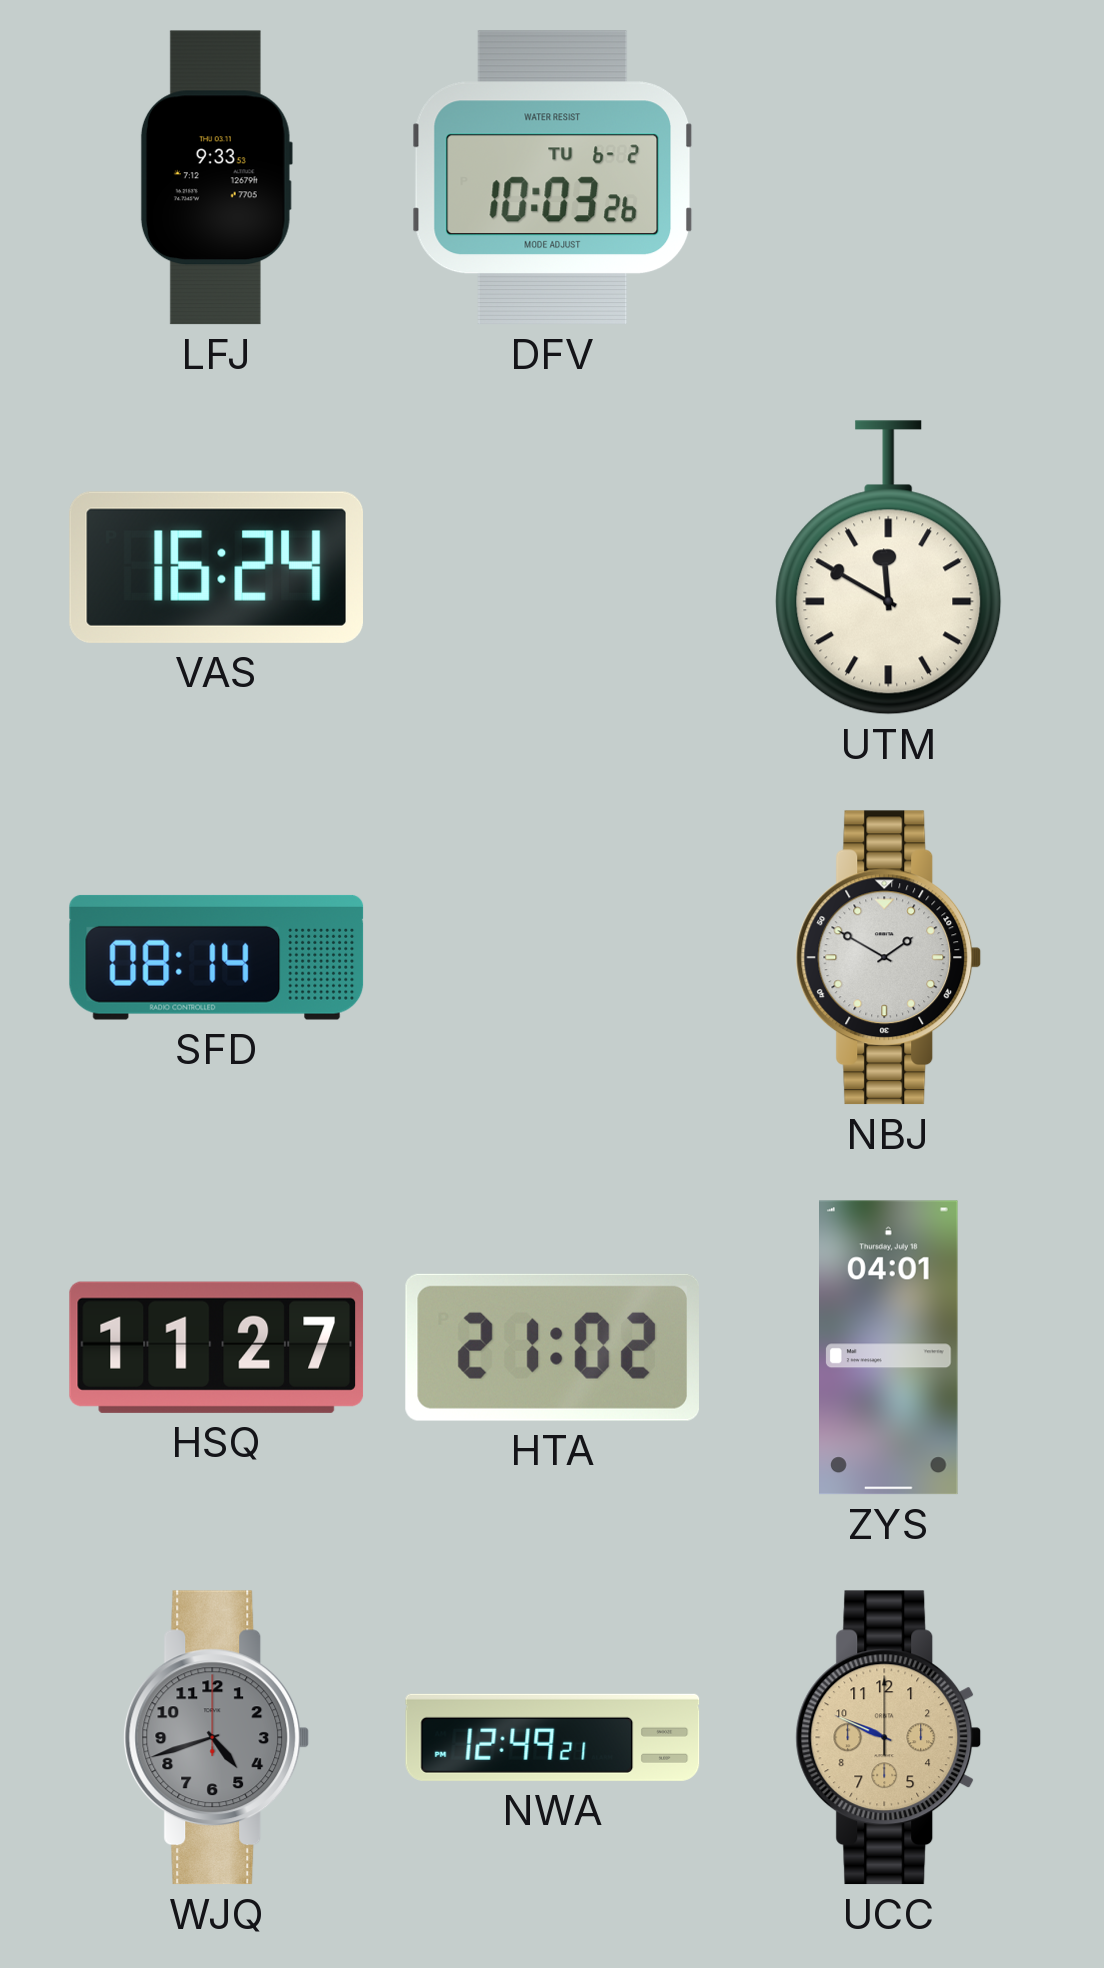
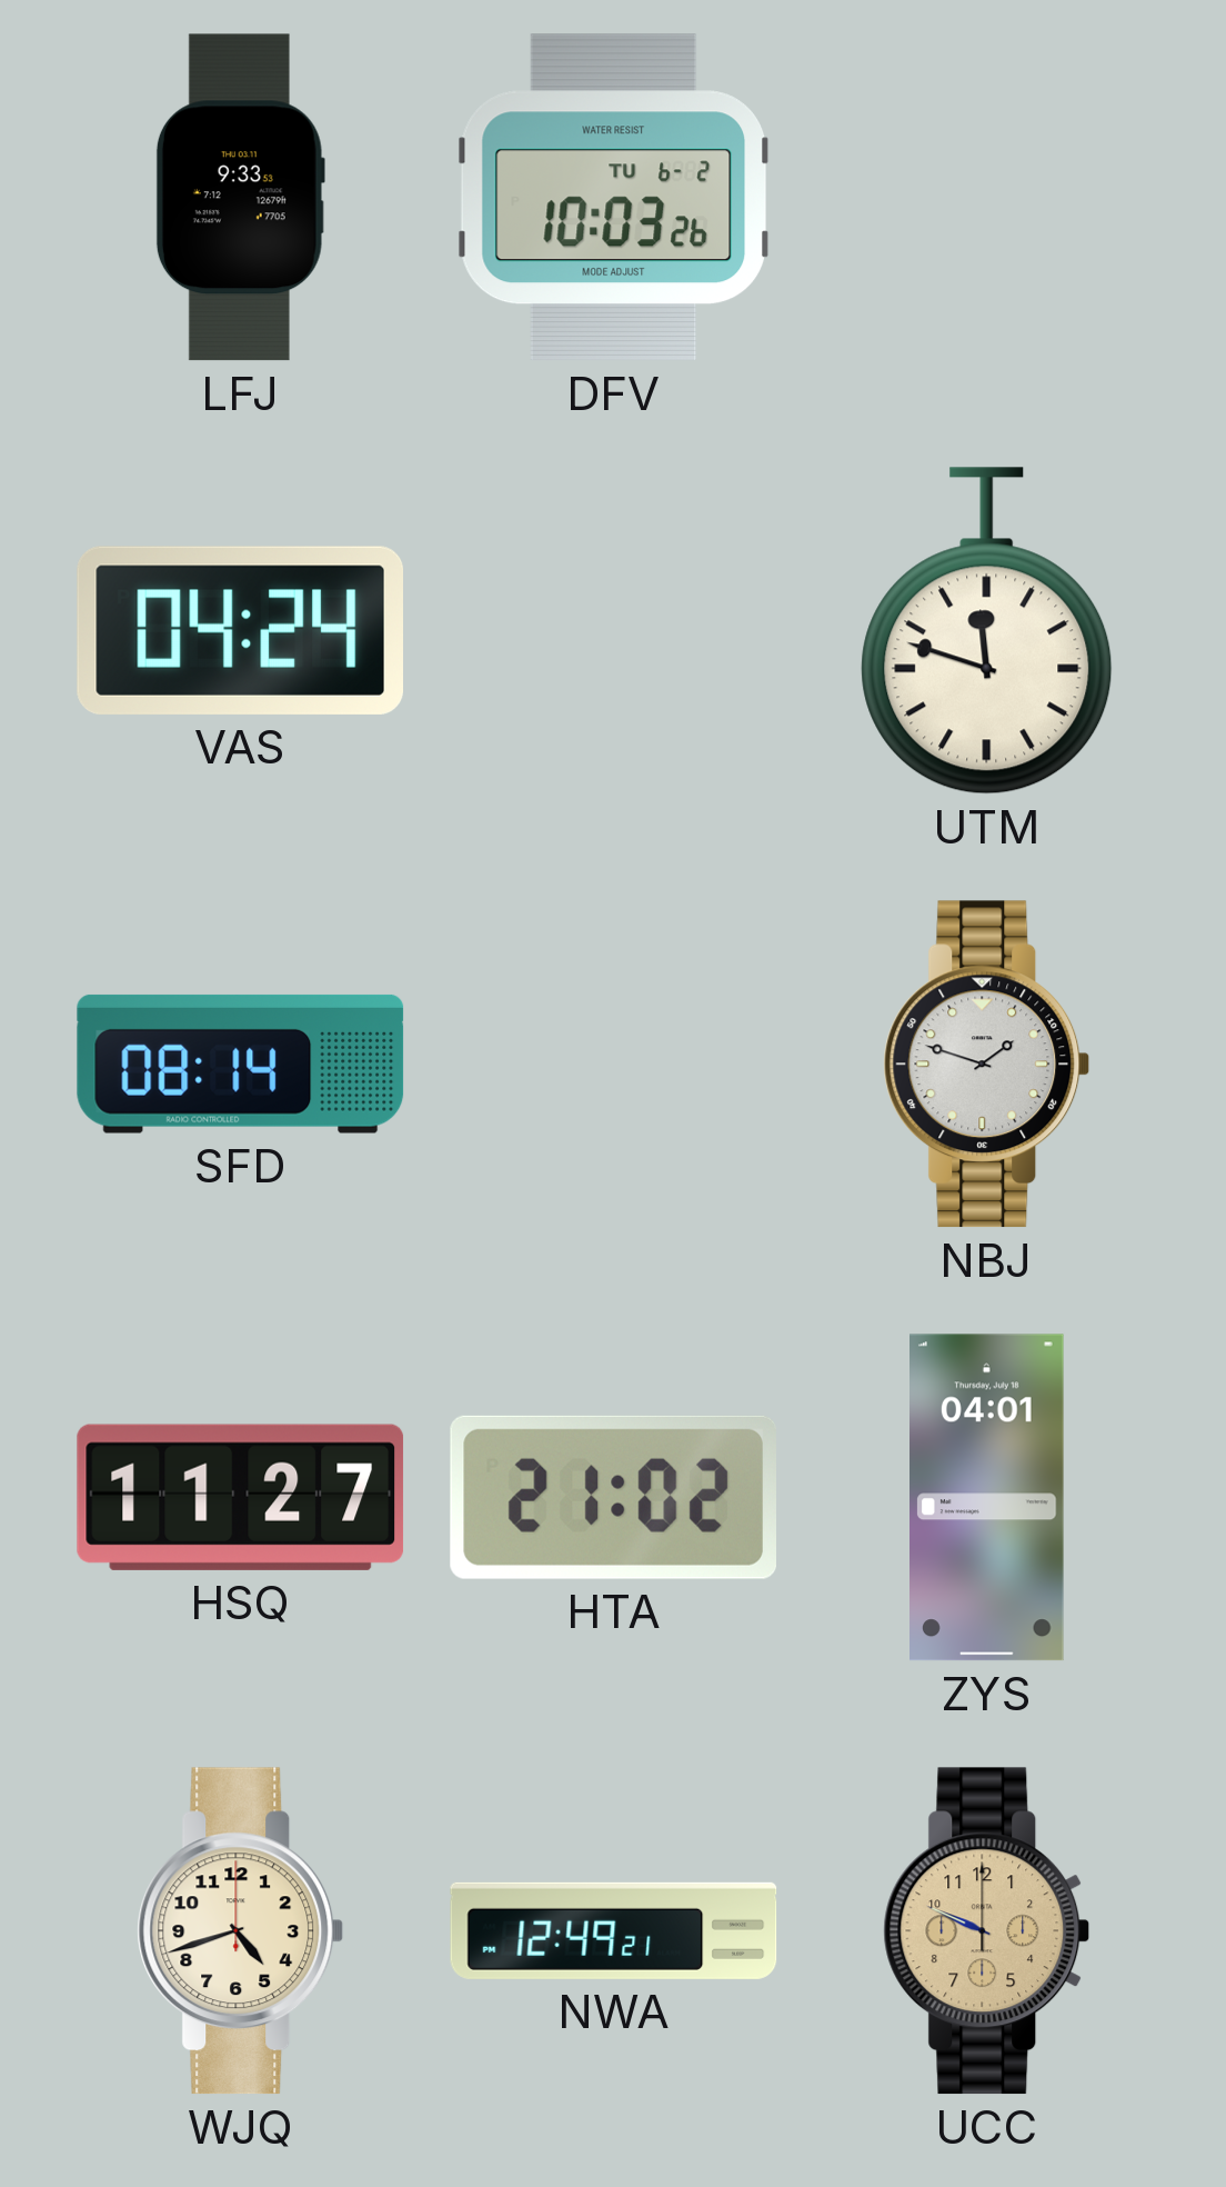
VAS: 16:24 -> 04:24 (240, 630)
UTM: 11:50 -> 11:48 (987, 631)
NBJ: 1:50 -> 1:48 (987, 1065)
WJQ dial: grey -> cream (241, 1931)
